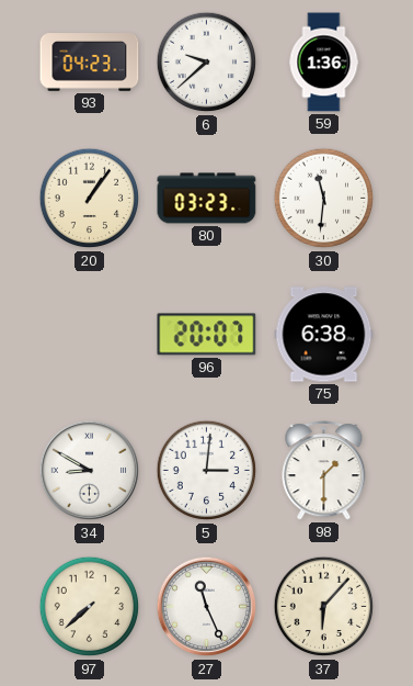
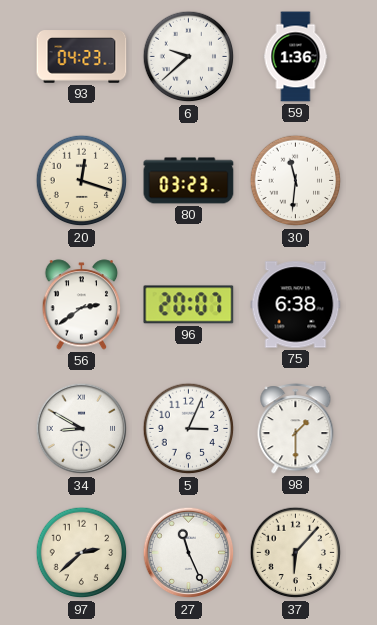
20: 1:06 -> 12:18 (82, 181)
56: none -> 2:39 (82, 305)
5: 3:01 -> 3:04 (189, 429)
97: 7:38 -> 2:38 (82, 553)
